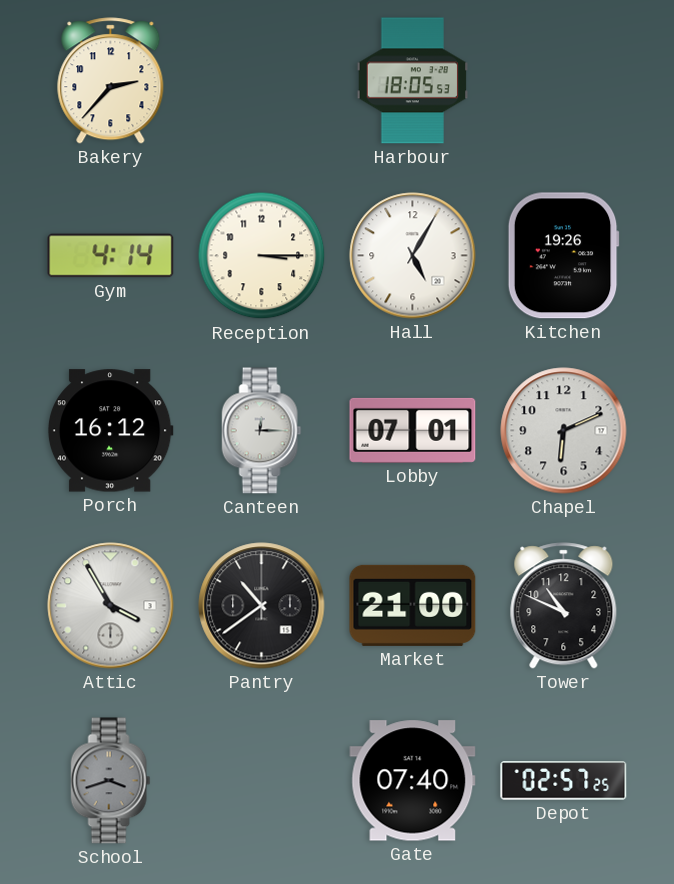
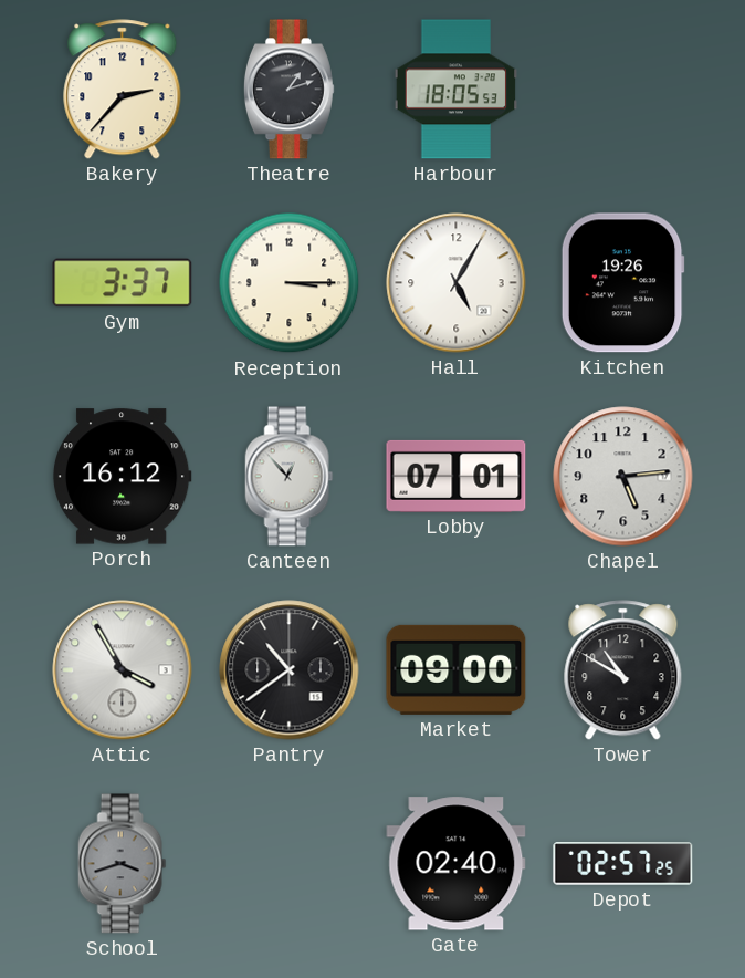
Theatre: none -> 1:12 (288, 90)
Gym: 4:14 -> 3:37 (123, 283)
Canteen: 12:15 -> 12:53 (290, 477)
Chapel: 6:11 -> 5:14 (623, 477)
Market: 21:00 -> 09:00 (457, 669)
Tower: 10:49 -> 10:50 (623, 670)
Gate: 07:40 -> 02:40 (457, 864)
